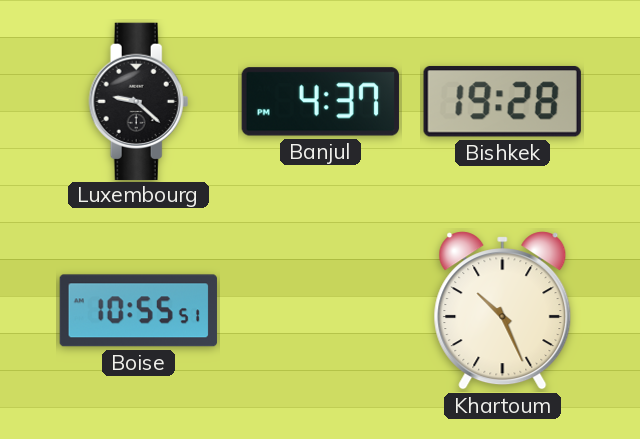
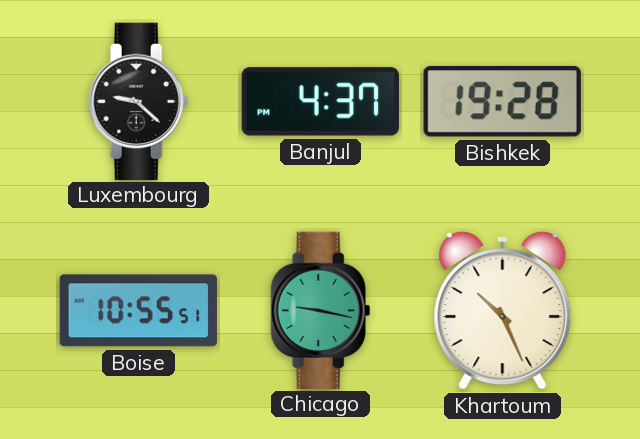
Chicago: none -> 9:17 (321, 310)
